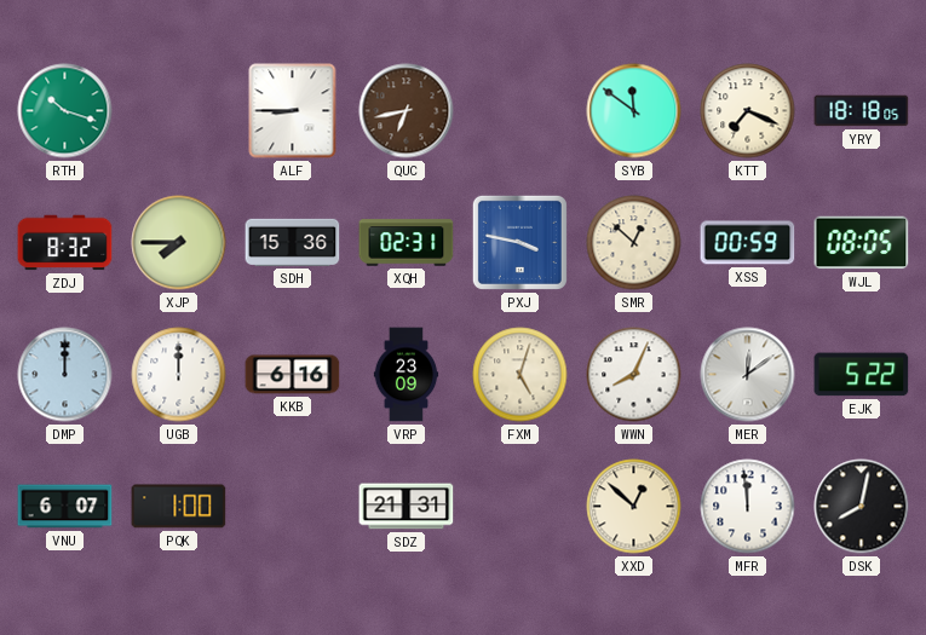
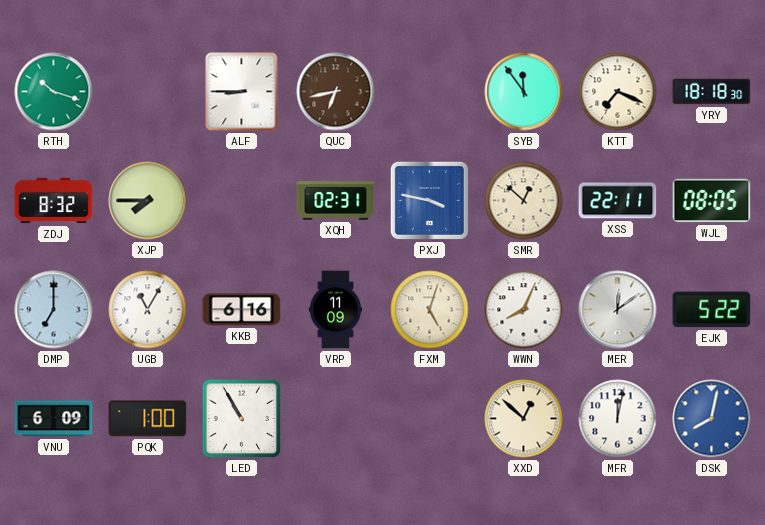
SYB: 11:51 -> 11:54 (524, 92)
YRY: 18:18:05 -> 18:18:30 (712, 92)
SDH: 15:36 -> none (293, 242)
XSS: 00:59 -> 22:11 (618, 201)
DMP: 12:00 -> 7:00 (54, 310)
UGB: 12:00 -> 11:05 (148, 310)
VRP: 23:09 -> 11:09 (336, 310)
VNU: 6:07 -> 6:09 (54, 419)
LED: none -> 10:55 (242, 419)
SDZ: 21:31 -> none (407, 507)
MFR: 11:59 -> 12:02 (618, 419)
DSK dial: black -> blue (712, 419)
